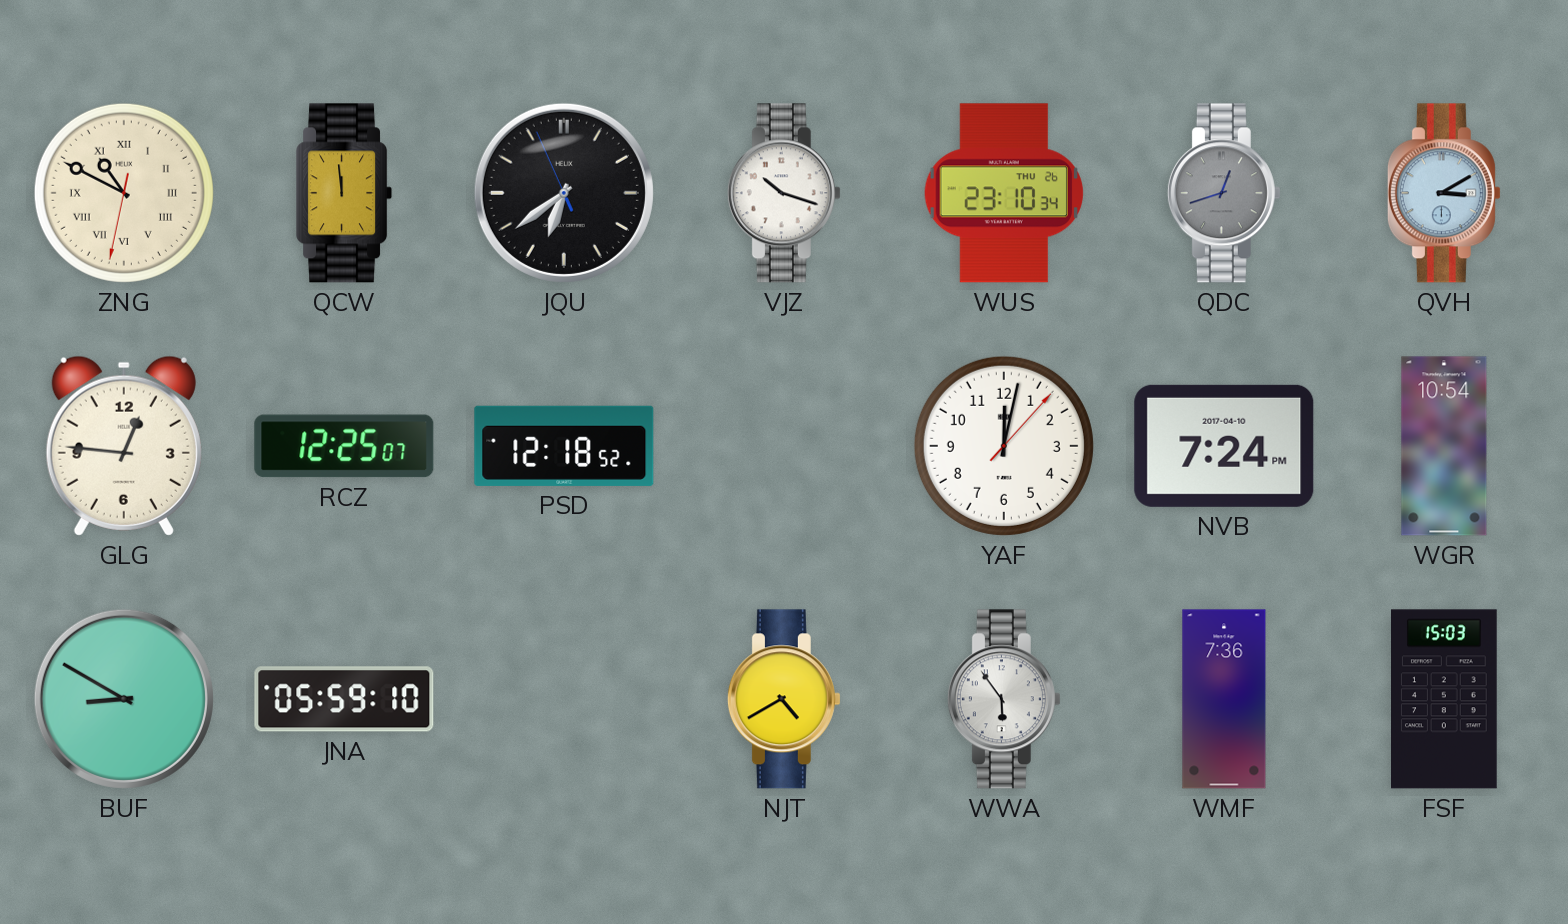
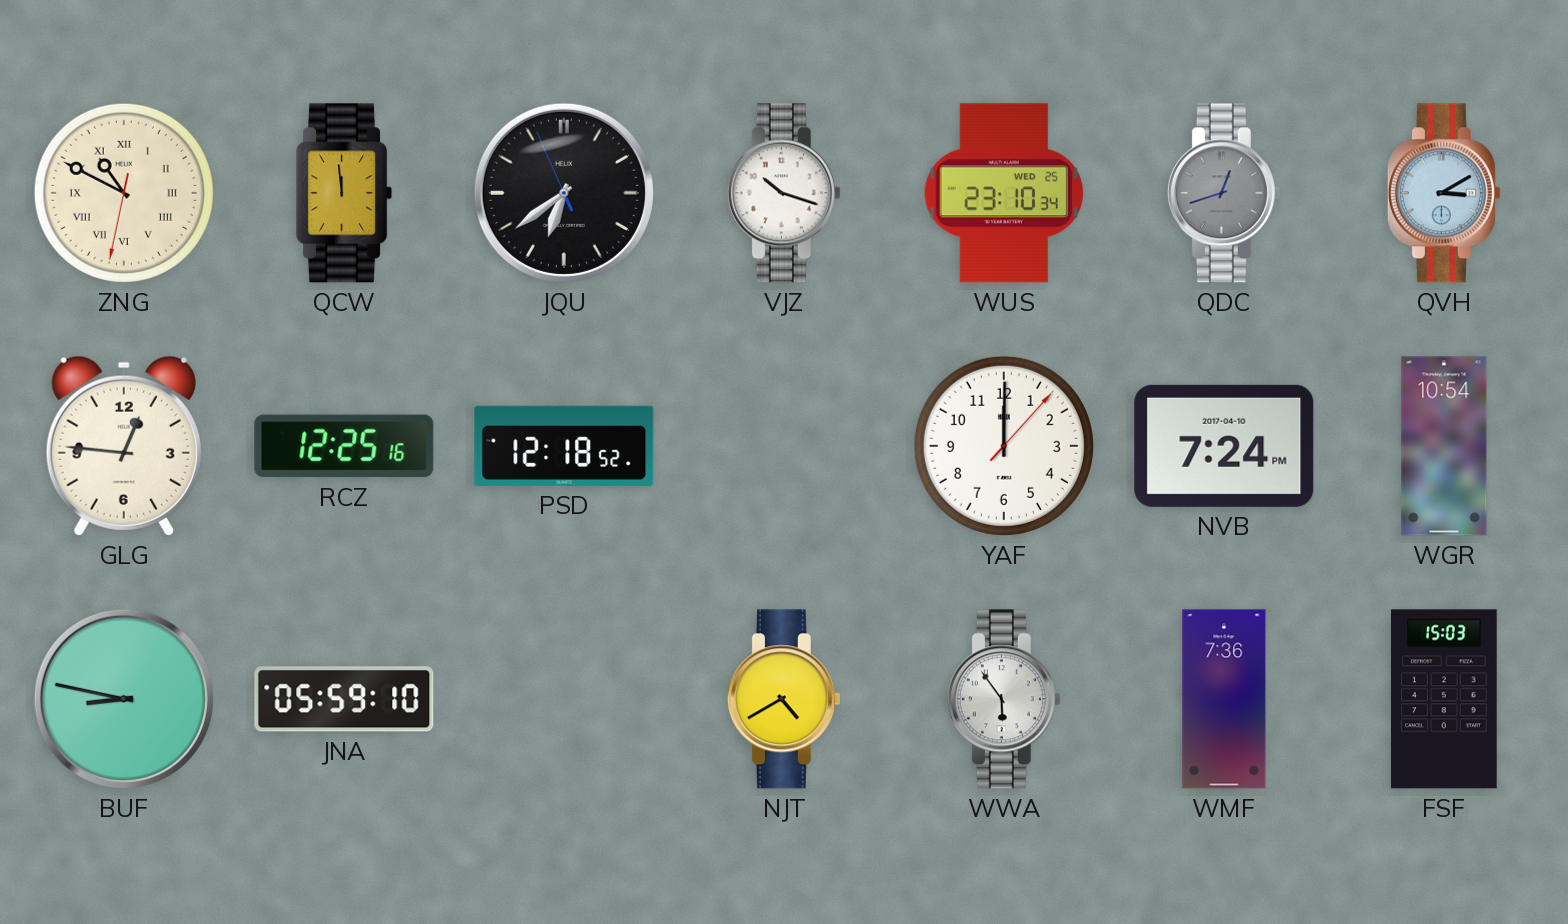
WUS date: THU 26 -> WED 25 (1003, 193)
RCZ: 12:25:07 -> 12:25:16 (344, 446)
YAF: 12:02 -> 12:00 (1004, 446)
BUF: 8:50 -> 8:47 (124, 699)
